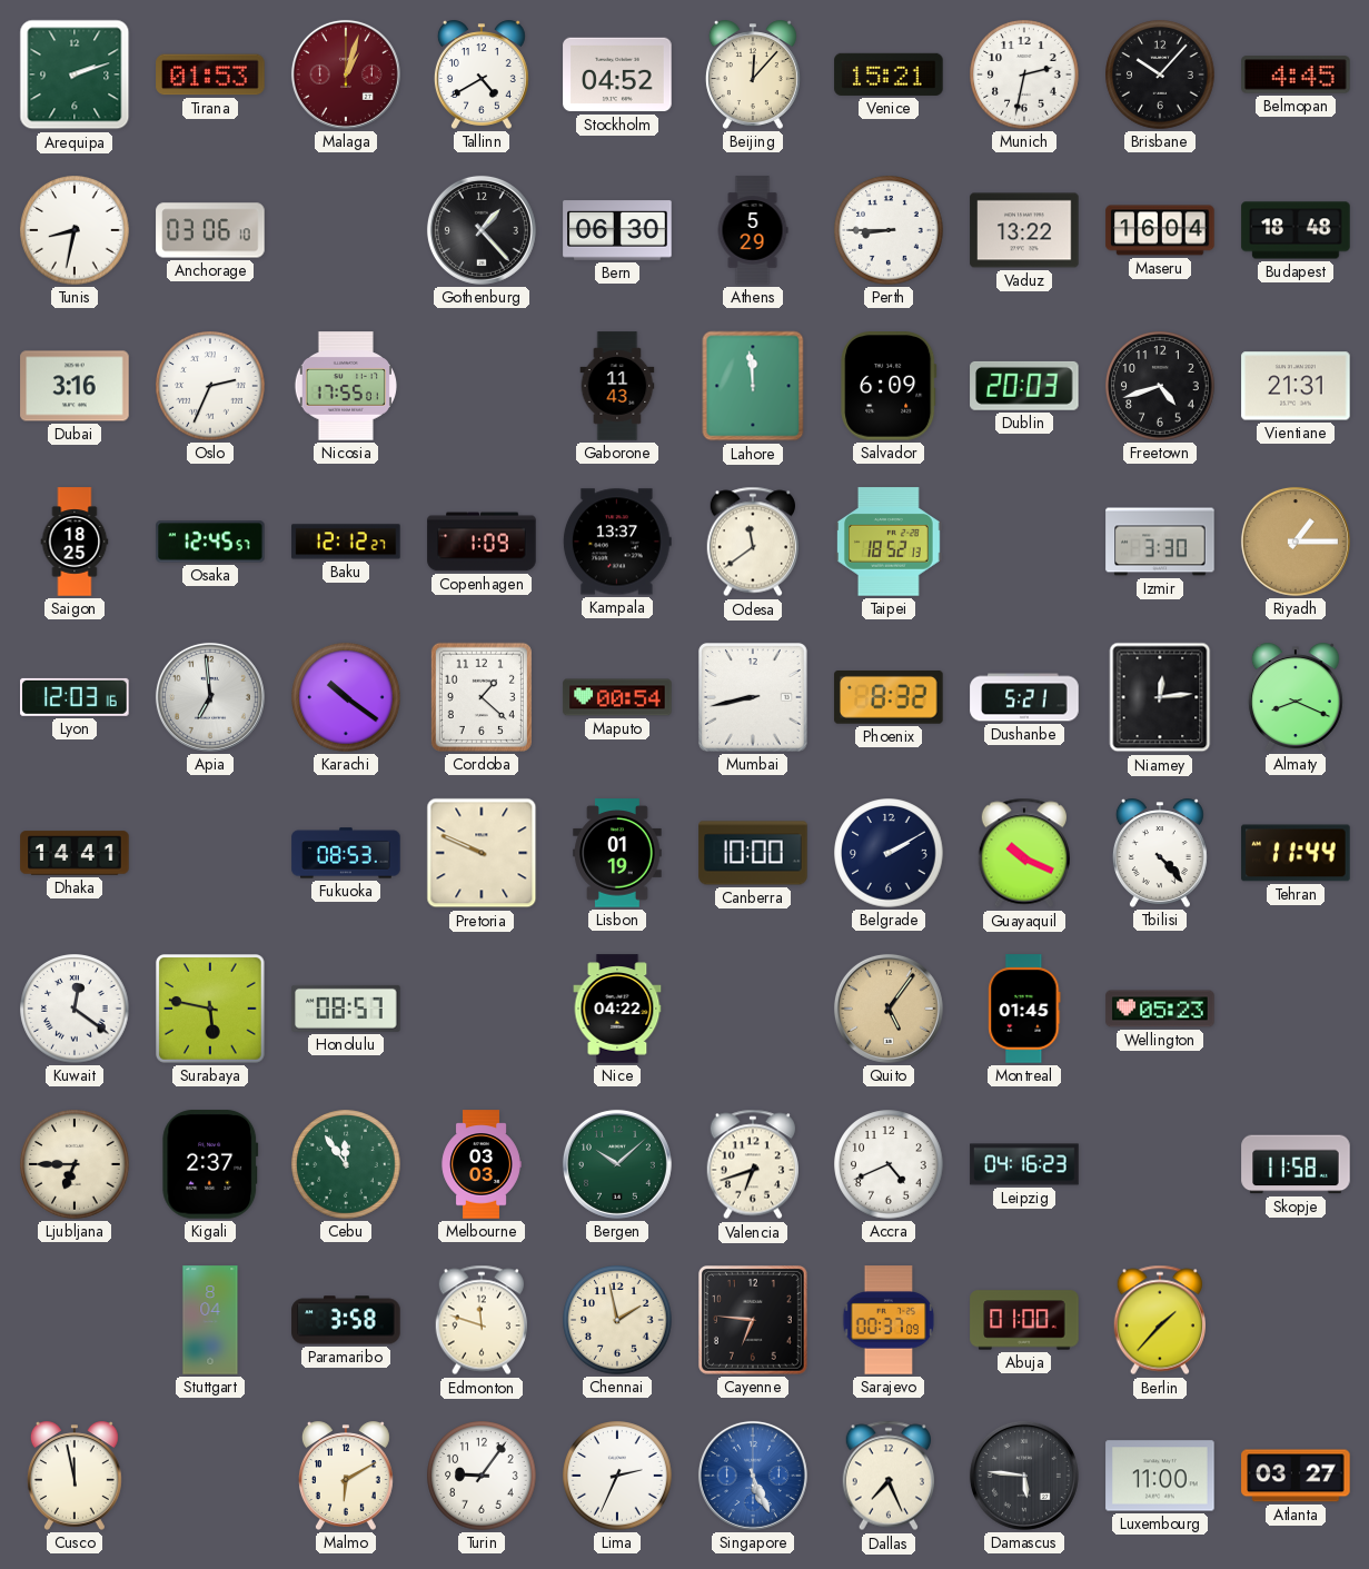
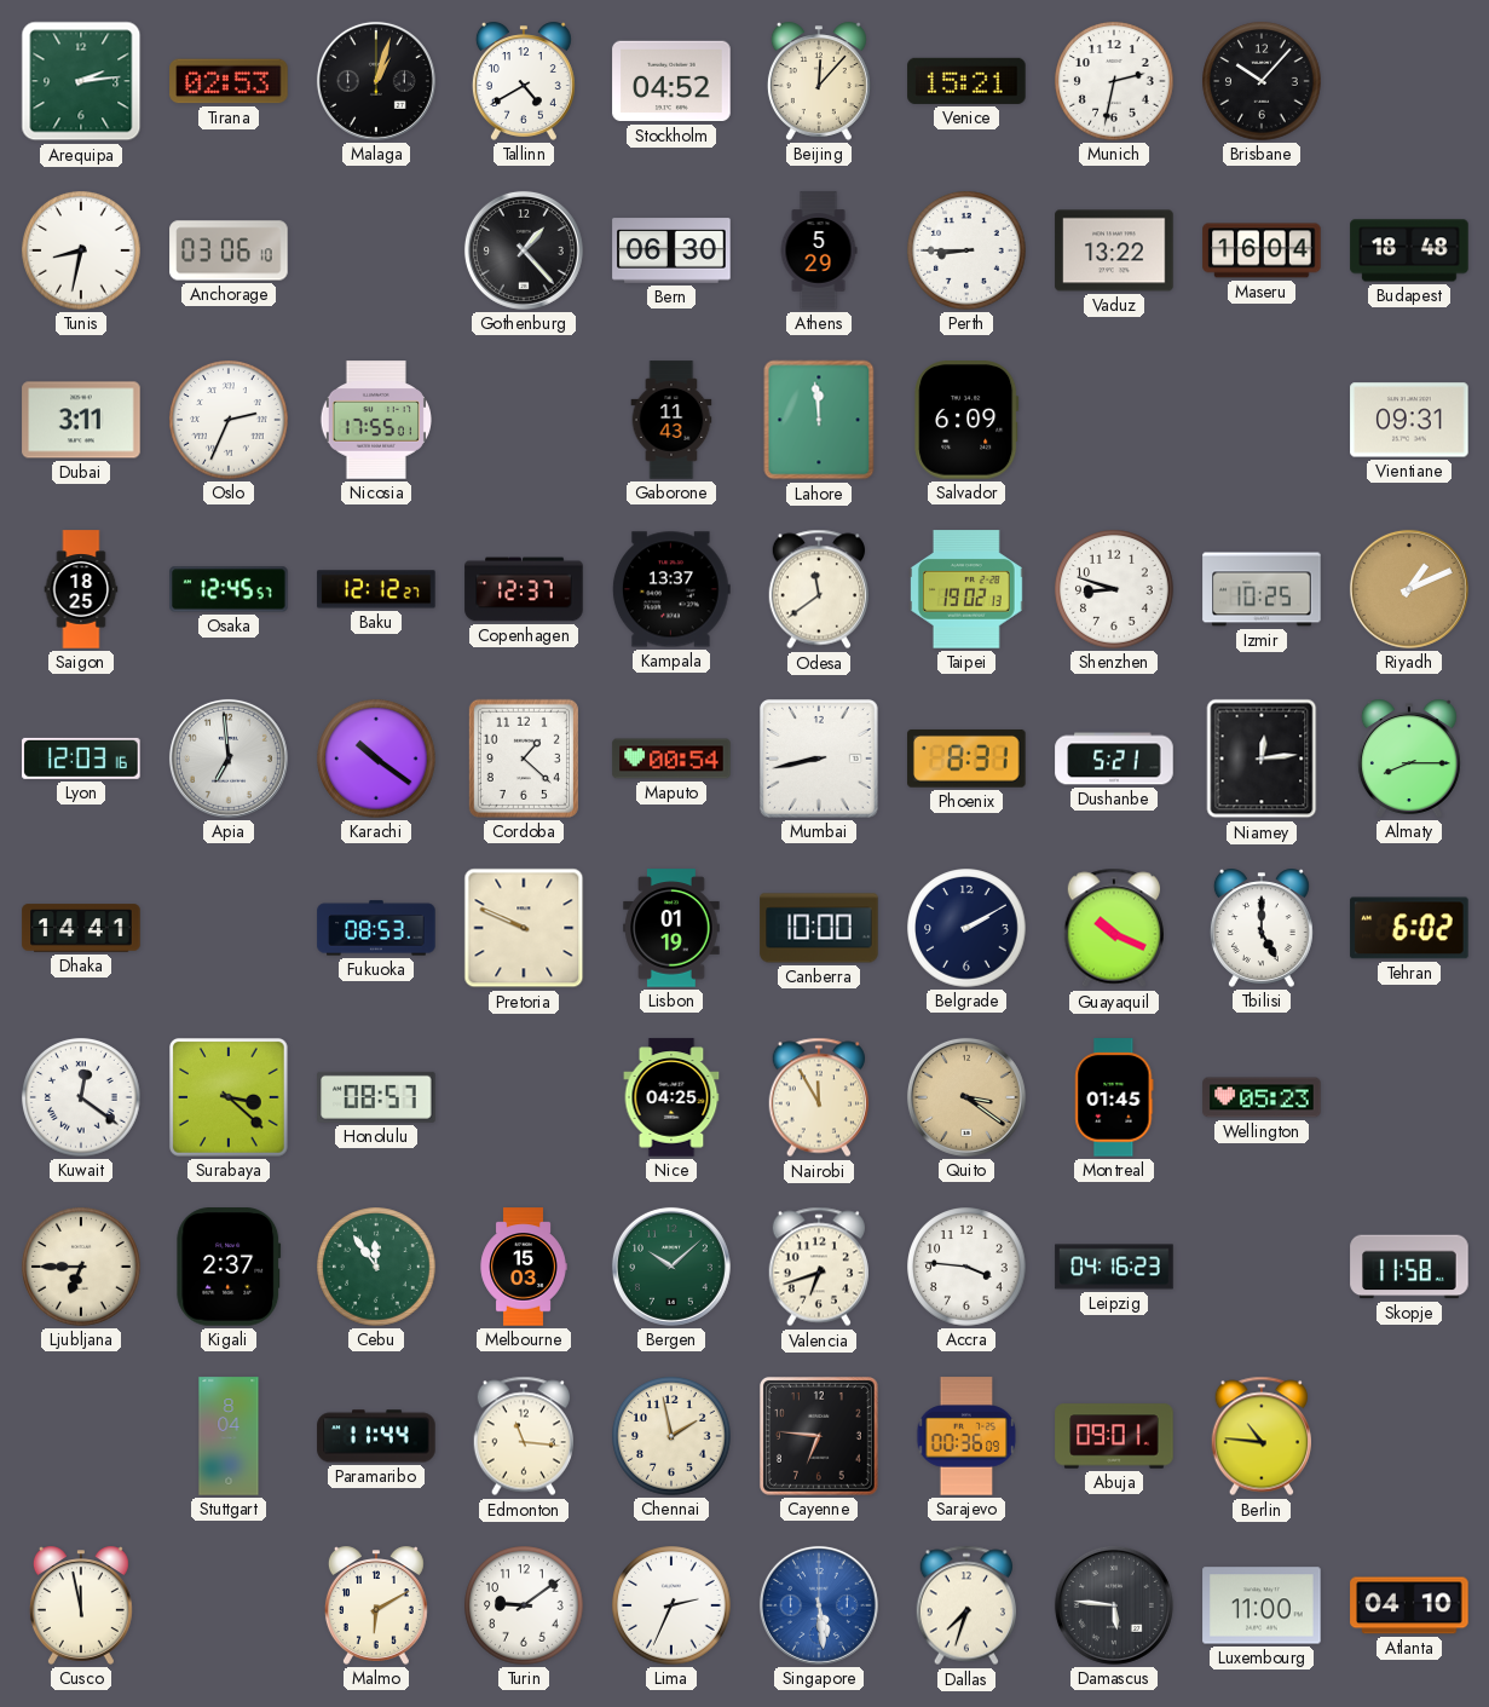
Arequipa: 2:12 -> 2:14 (81, 81)
Tirana: 01:53 -> 02:53 (229, 81)
Malaga dial: burgundy -> black (376, 81)
Belmopan: 4:45 -> none (1296, 75)
Dubai: 3:16 -> 3:11 (81, 420)
Dublin: 20:03 -> none (1024, 386)
Freetown: 4:42 -> none (1160, 386)
Vientiane: 21:31 -> 09:31 (1409, 420)
Copenhagen: 1:09 -> 12:37 (524, 589)
Taipei: 18:52 -> 19:02 (968, 589)
Shenzhen: none -> 8:48 (1114, 589)
Izmir: 3:30 -> 10:25 (1262, 589)
Riyadh: 1:15 -> 1:11 (1409, 589)
Phoenix: 8:32 -> 8:31 (966, 759)
Almaty: 8:19 -> 8:15 (1409, 759)
Tbilisi: 4:23 -> 5:00 (1262, 928)
Tehran: 11:44 -> 6:02 (1409, 928)
Surabaya: 5:47 -> 3:22 (230, 1098)
Nice: 04:22 -> 04:25 (671, 1097)
Nairobi: none -> 11:55 (818, 1097)
Quito: 5:06 -> 3:21 (966, 1097)
Melbourne: 03:03 -> 15:03 (524, 1267)
Accra: 4:41 -> 3:46 (966, 1267)
Paramaribo: 3:58 -> 11:44 (376, 1436)
Edmonton: 11:48 -> 11:16 (523, 1436)
Sarajevo: 00:37 -> 00:36 (966, 1436)
Abuja: 01:00 -> 09:01 (1114, 1436)
Berlin: 1:37 -> 10:46 (1260, 1436)
Turin: 9:06 -> 9:09 (524, 1605)
Singapore: 5:26 -> 5:29 (819, 1605)
Dallas: 7:26 -> 7:33 (965, 1605)
Atlanta: 03:27 -> 04:10 (1409, 1605)
